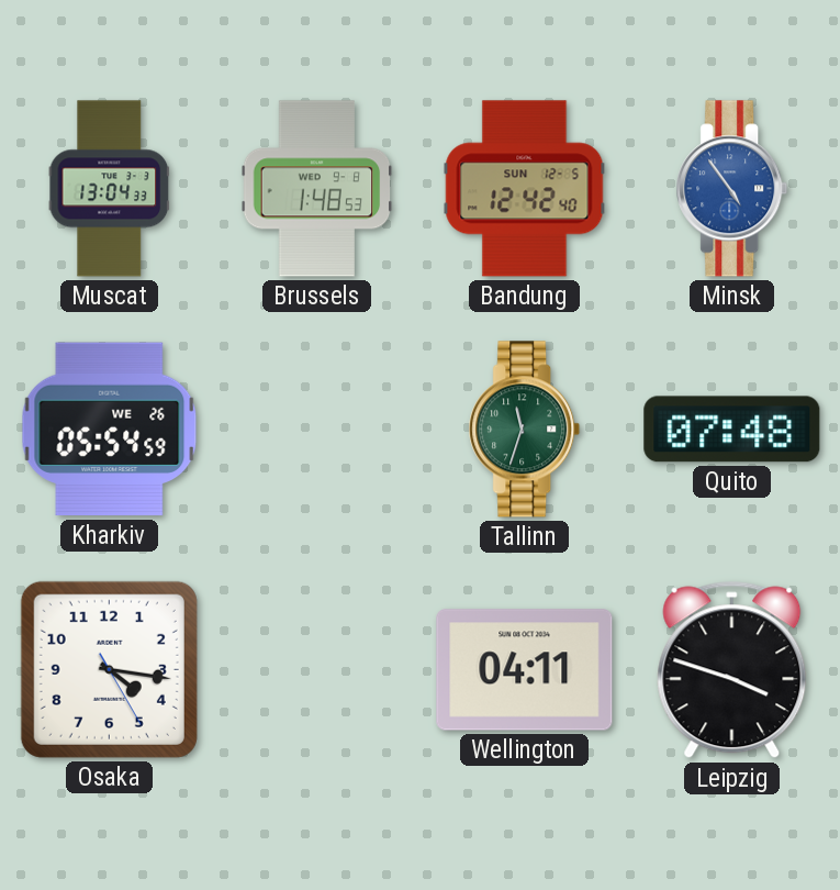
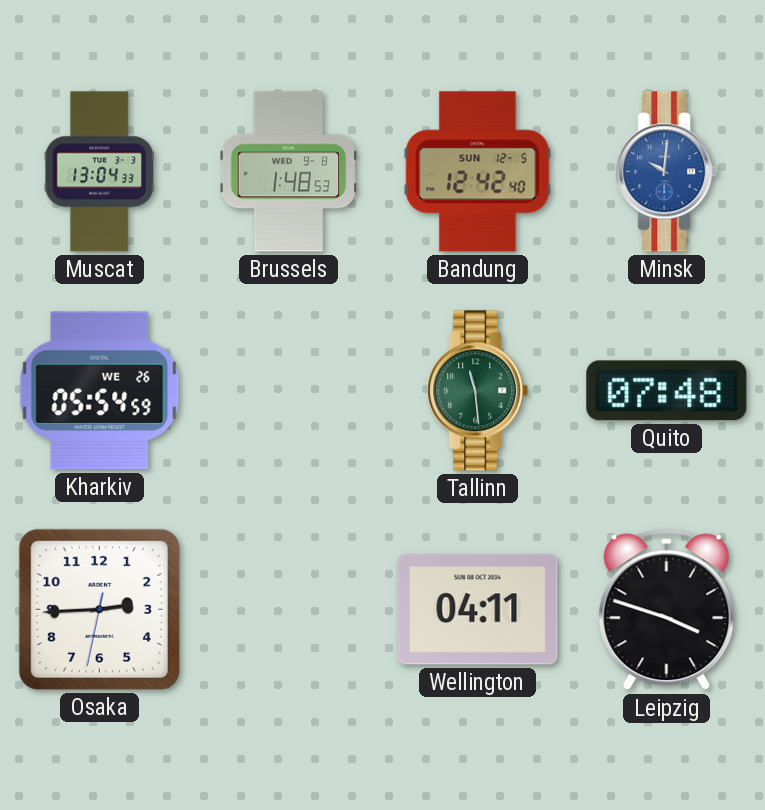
Minsk: 4:54 -> 10:01 (667, 172)
Tallinn: 11:33 -> 11:29 (478, 391)
Osaka: 4:16 -> 2:44 (99, 609)
